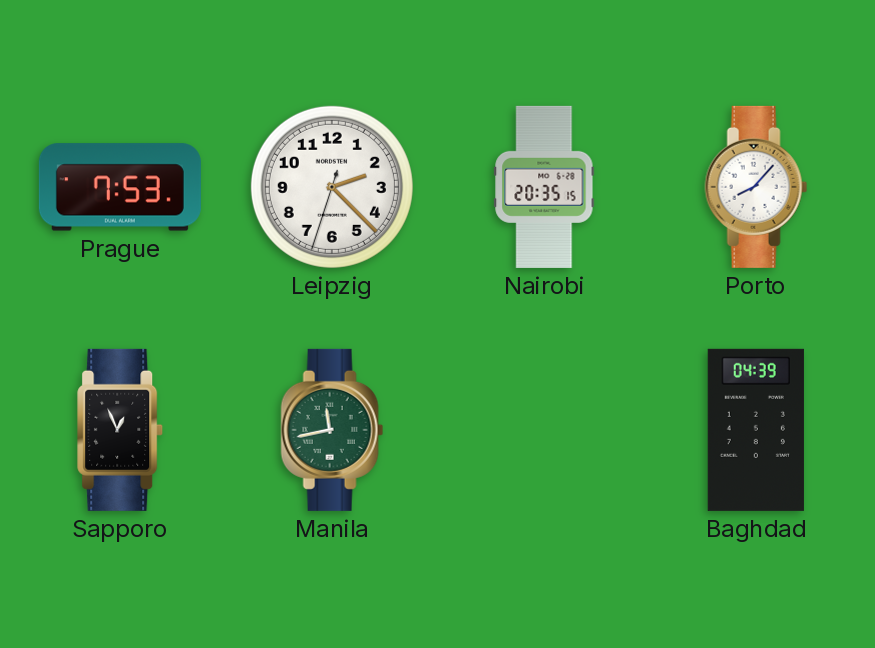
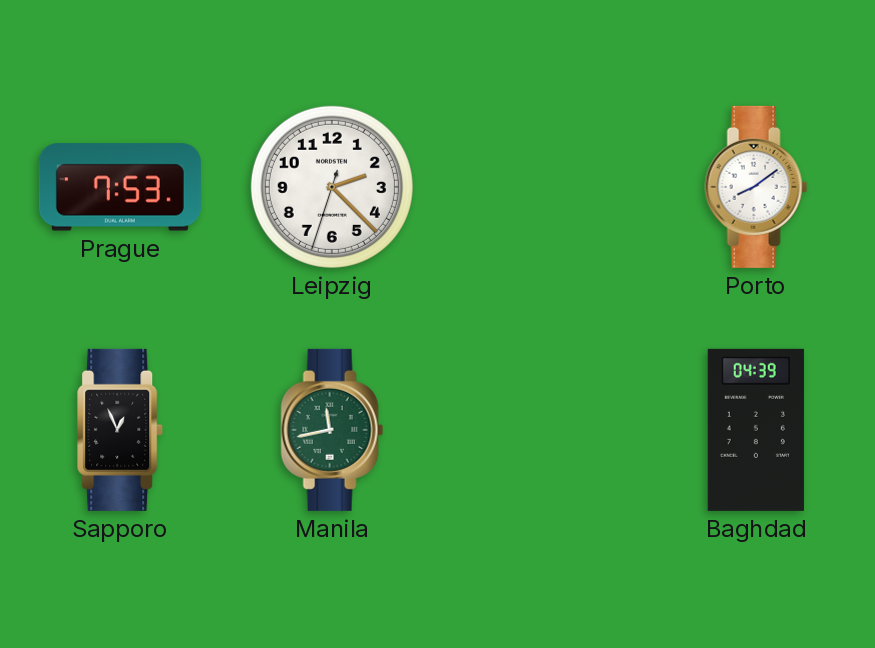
Nairobi: 20:35 -> none (544, 187)
Porto: 8:07 -> 8:09 (756, 187)
